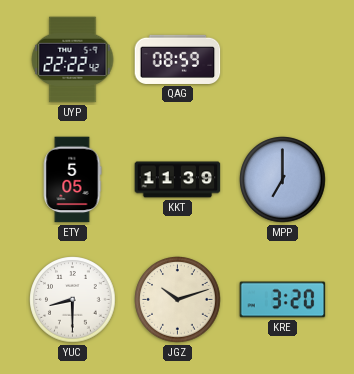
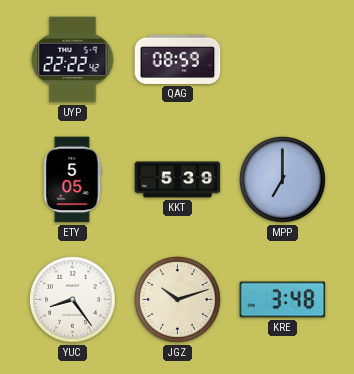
KKT: 11:39 -> 5:39 (178, 180)
YUC: 8:30 -> 8:24 (73, 300)
KRE: 3:20 -> 3:48 (283, 300)
